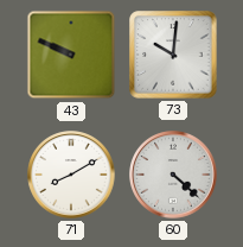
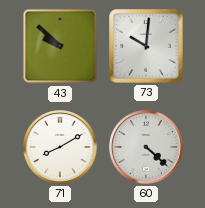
43: 9:49 -> 9:52 (60, 46)
